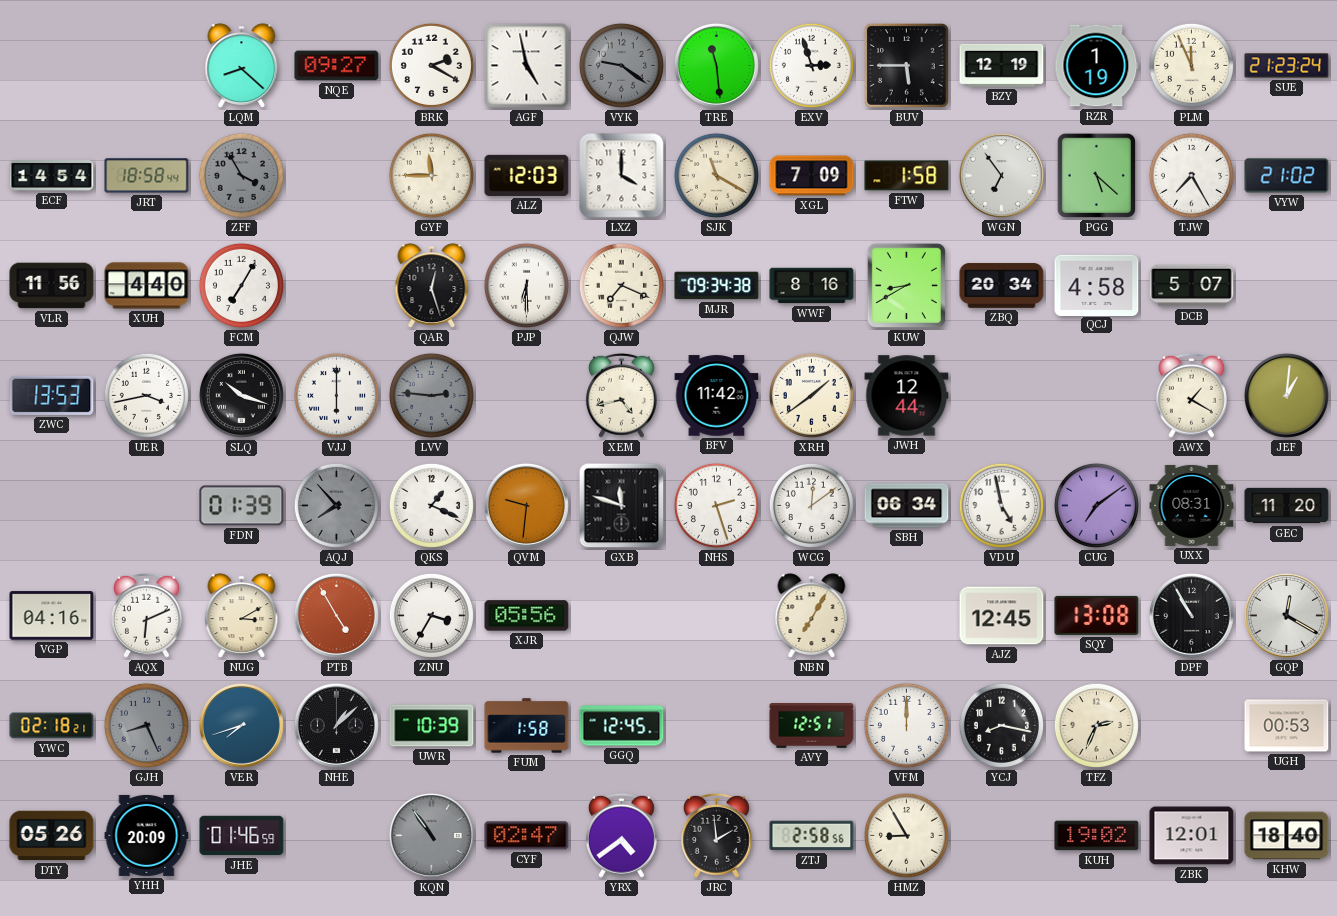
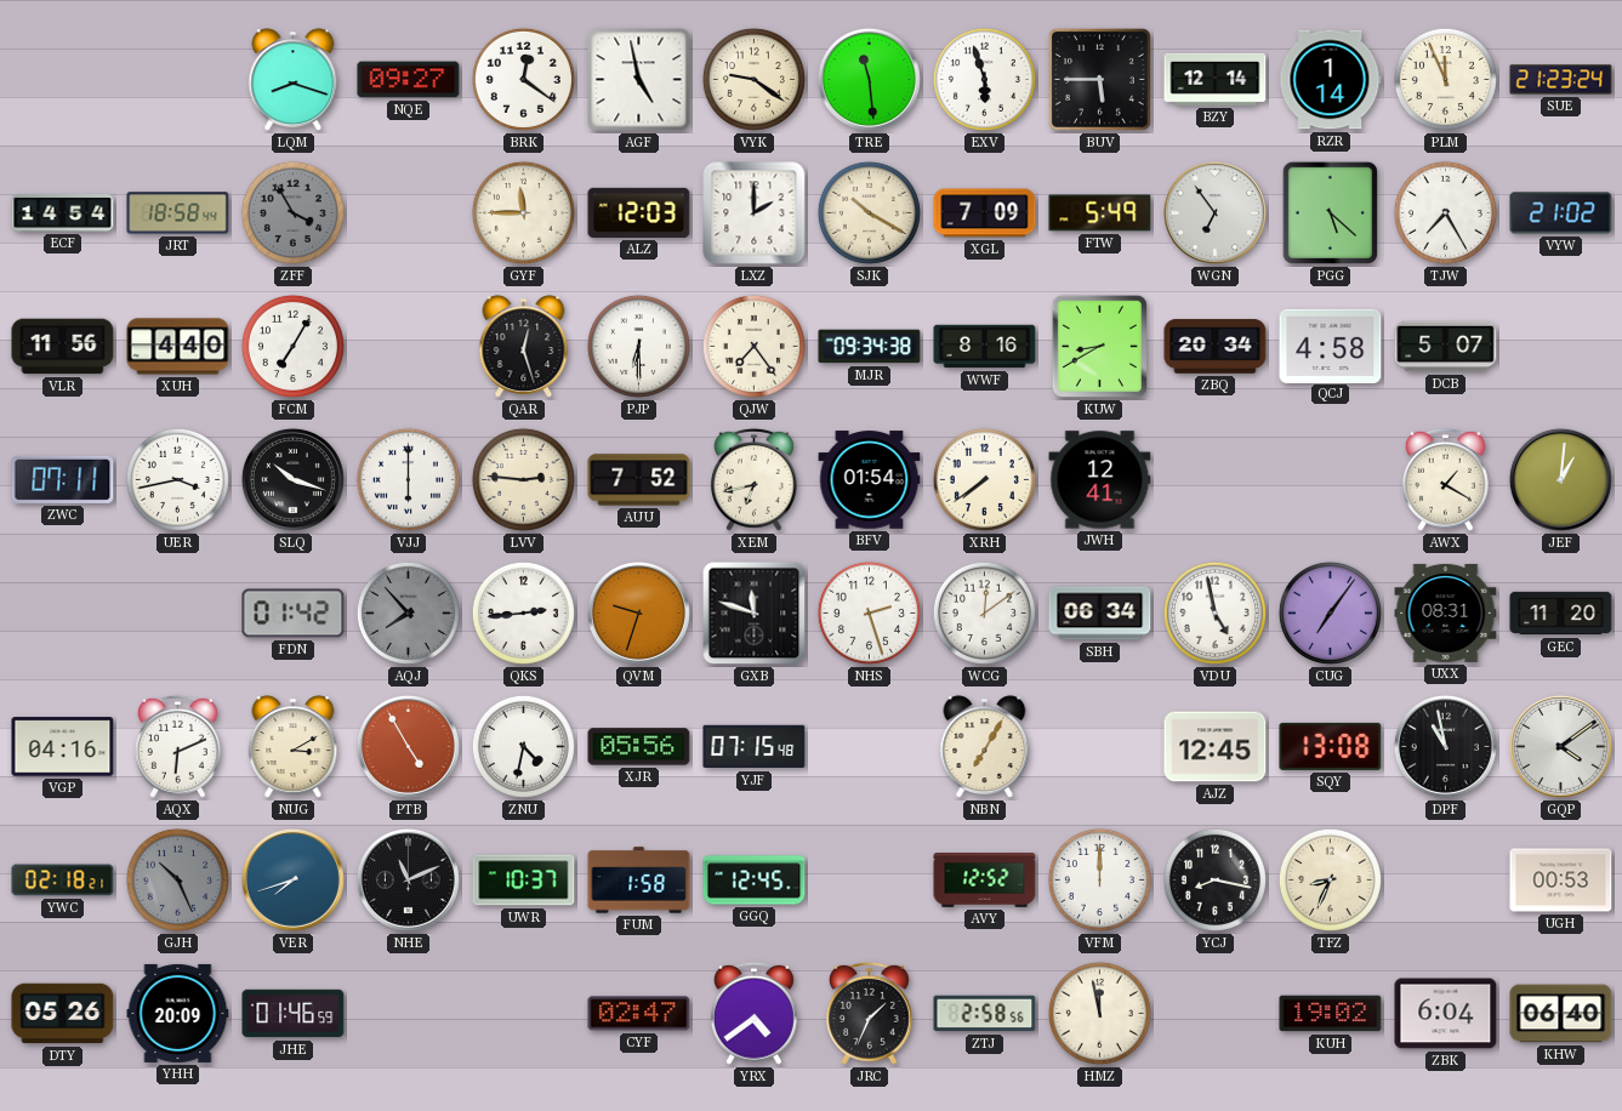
LQM: 8:22 -> 8:18 (294, 80)
BRK: 2:20 -> 12:21 (523, 79)
VYK dial: grey -> cream (753, 79)
EXV: 2:57 -> 5:57 (984, 79)
BZY: 12:19 -> 12:14 (1216, 79)
RZR: 1:19 -> 1:14 (1331, 80)
LXZ: 4:00 -> 2:00 (755, 213)
SJK: 11:20 -> 10:20 (869, 212)
FTW: 1:58 -> 5:49 (1100, 213)
QJW: 7:19 -> 7:24 (753, 346)
ZWC: 13:53 -> 07:11 (63, 479)
LVV dial: grey -> cream (523, 479)
AUU: none -> 7:52 (639, 480)
XEM: 4:43 -> 6:43 (753, 479)
BFV: 11:42 -> 01:54 (870, 480)
XRH: 1:39 -> 7:39 (984, 479)
JWH: 12:44 -> 12:41 (1100, 480)
FDN: 01:39 -> 01:42 (294, 614)
QKS: 1:19 -> 2:44 (523, 613)
QVM: 9:31 -> 9:33 (638, 613)
CUG: 7:09 -> 7:06 (1330, 613)
ZNU: 3:35 -> 4:32 (523, 746)
YJF: none -> 07:15 (755, 747)
DPF: 10:55 -> 10:58 (1445, 746)
GQP: 12:20 -> 4:09 (1560, 746)
GJH: 8:26 -> 10:26 (177, 879)
NHE: 1:08 -> 11:11 (408, 879)
UWR: 10:39 -> 10:37 (524, 881)
AVY: 12:51 -> 12:52 (985, 881)
TFZ: 2:34 -> 8:34 (1330, 879)
KQN: 10:54 -> none (431, 835)
JRC: 1:59 -> 1:34 (869, 1013)
HMZ: 8:55 -> 11:58 (1099, 1013)
ZBK: 12:01 -> 6:04 (1446, 1014)
KHW: 18:40 -> 06:40 (1561, 1014)
